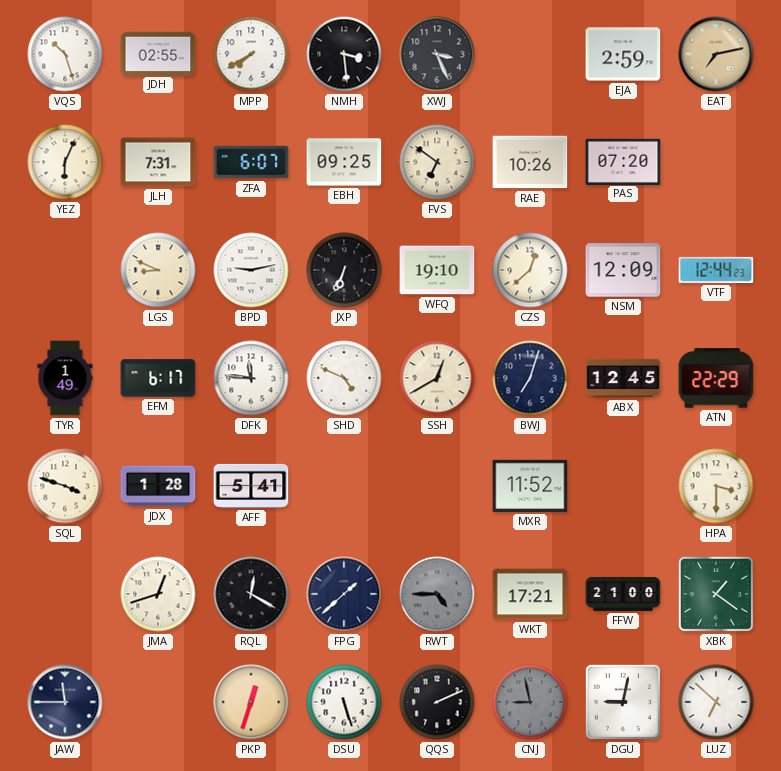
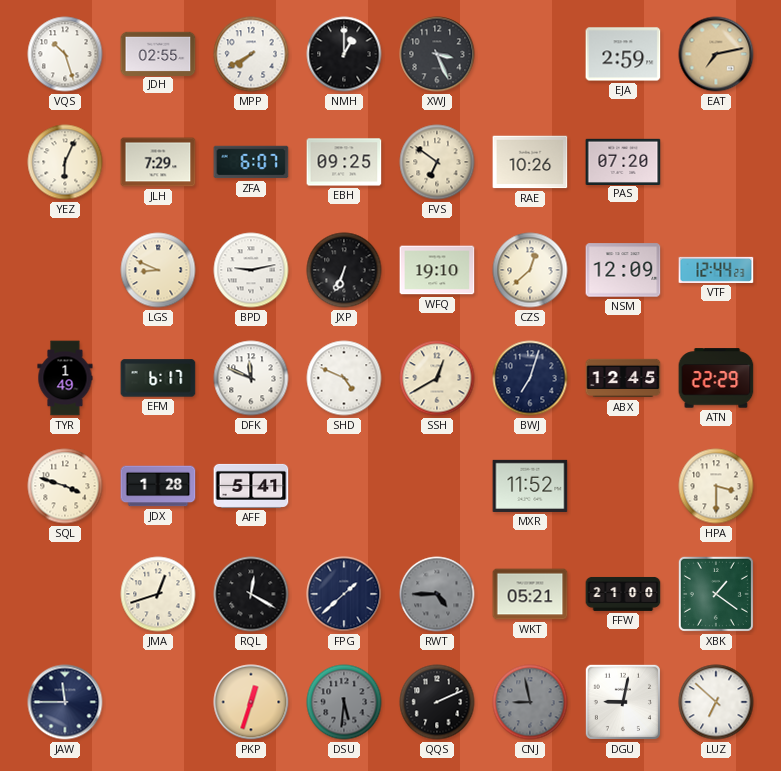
NMH: 3:29 -> 1:00 (344, 54)
JLH: 7:31 -> 7:29 (158, 162)
DFK: 11:46 -> 11:49 (251, 378)
WKT: 17:21 -> 05:21 (530, 594)
DSU: 5:27 -> 5:31 (344, 702)
DSU dial: white -> grey (344, 702)
